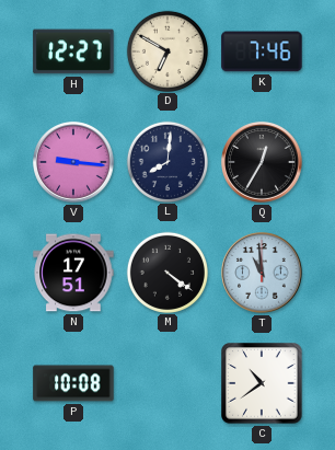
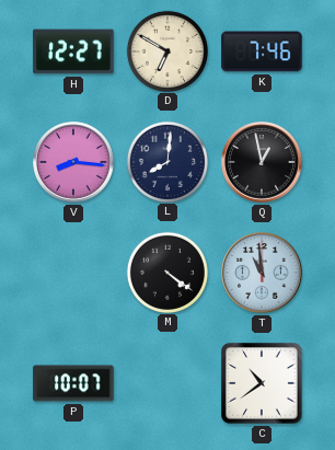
V: 9:16 -> 8:16 (73, 162)
Q: 12:35 -> 12:58 (262, 162)
N: 17:51 -> none (73, 273)
P: 10:08 -> 10:07 (73, 383)
